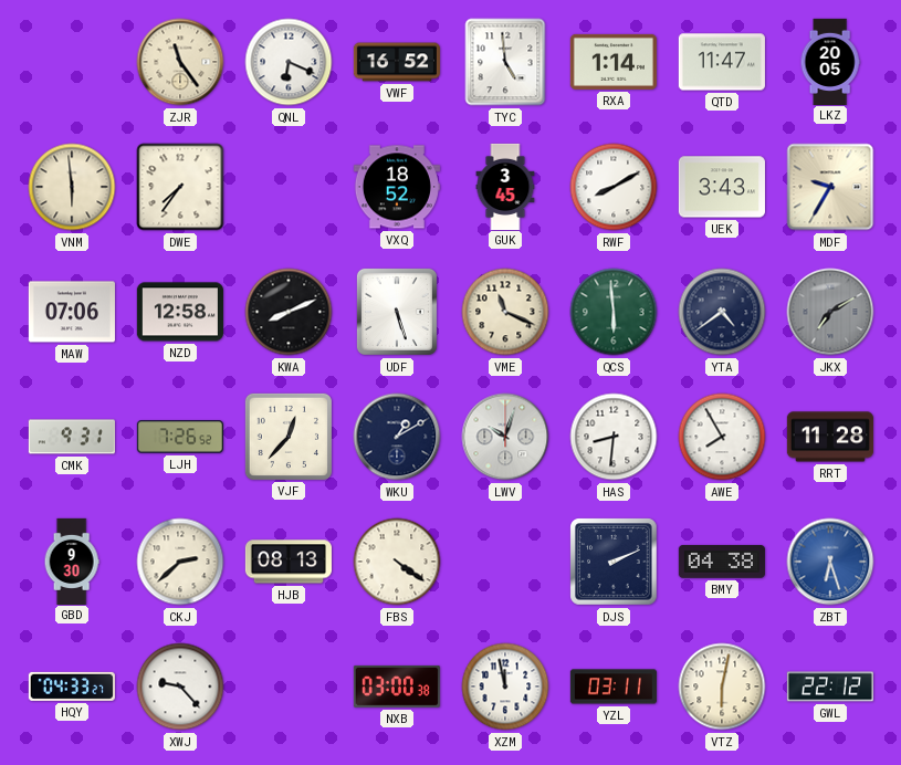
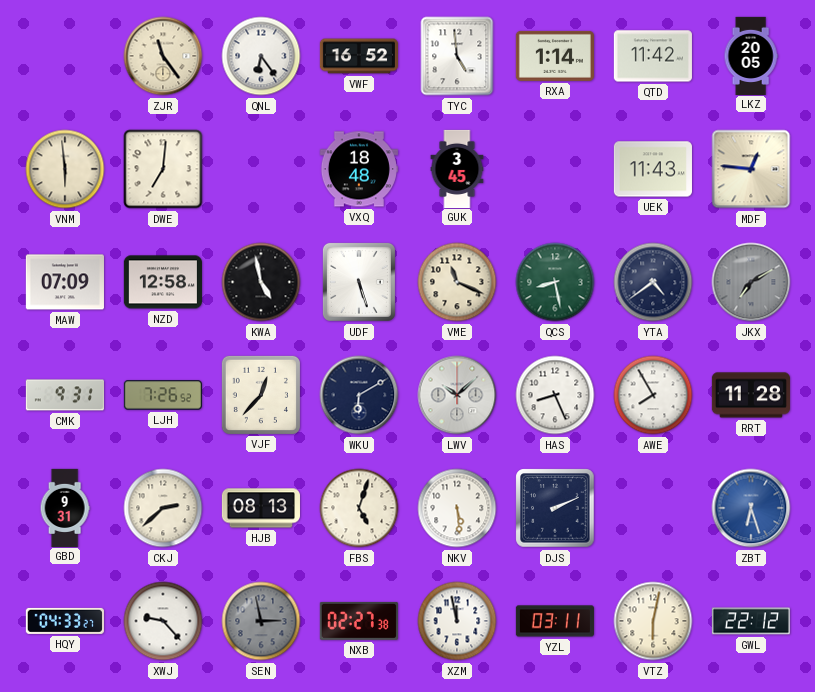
QNL: 6:19 -> 6:24 (261, 56)
QTD: 11:47 -> 11:42 (653, 56)
DWE: 7:36 -> 7:01 (163, 169)
VXQ: 18:52 -> 18:48 (359, 169)
RWF: 8:10 -> none (614, 187)
UEK: 3:43 -> 11:43 (653, 169)
MDF: 9:35 -> 12:46 (751, 169)
MAW: 07:06 -> 07:09 (65, 282)
KWA: 8:11 -> 4:58 (261, 282)
QCS: 5:59 -> 8:28 (555, 282)
WKU: 1:10 -> 6:10 (359, 395)
LWV: 10:03 -> 10:08 (457, 395)
HAS: 8:31 -> 8:26 (555, 395)
GBD: 9:30 -> 9:31 (65, 507)
FBS: 4:21 -> 5:03 (359, 508)
NKV: none -> 5:29 (457, 508)
BMY: 04:38 -> none (722, 562)
SEN: none -> 2:58 (261, 621)
NXB: 03:00 -> 02:27 (359, 621)
